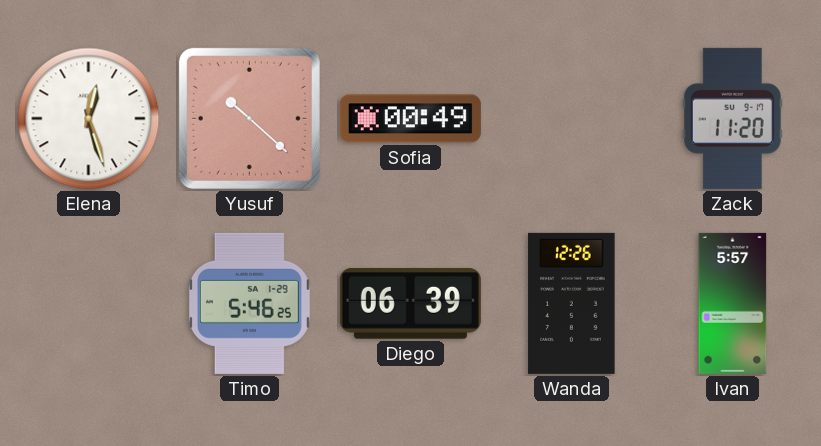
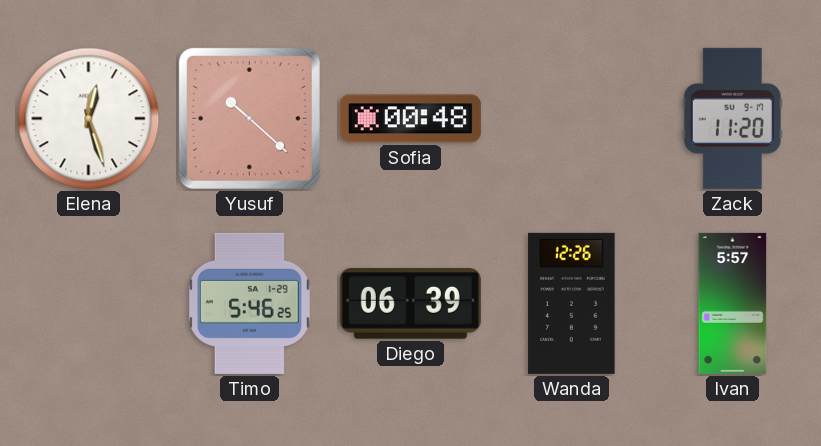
Sofia: 00:49 -> 00:48 (410, 119)
